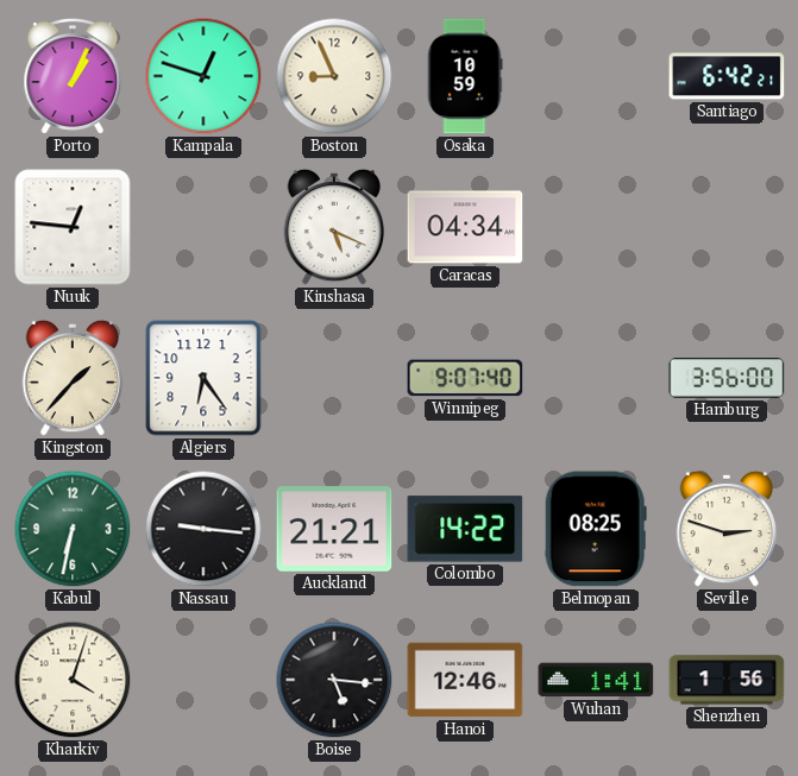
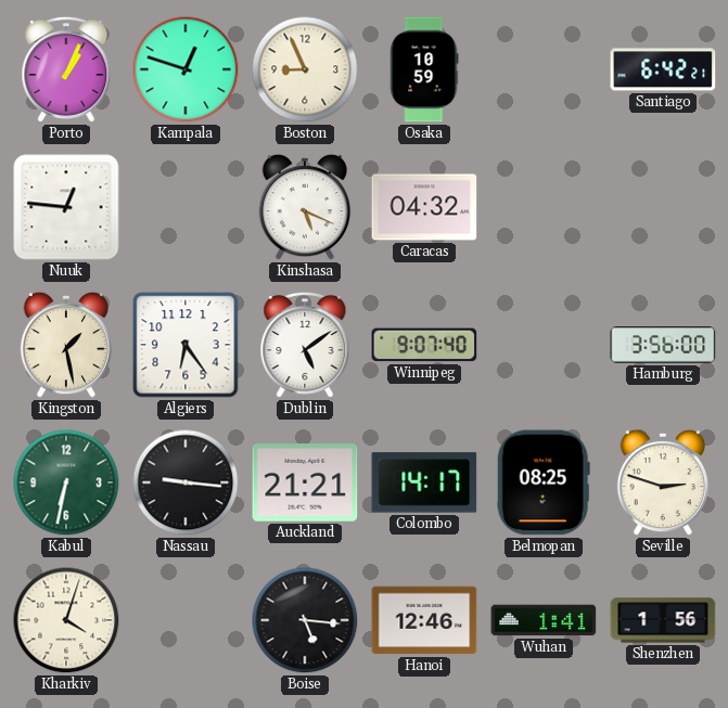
Caracas: 04:34 -> 04:32 (424, 207)
Kingston: 1:37 -> 1:28 (66, 345)
Dublin: none -> 5:09 (305, 345)
Colombo: 14:22 -> 14:17 (424, 482)
